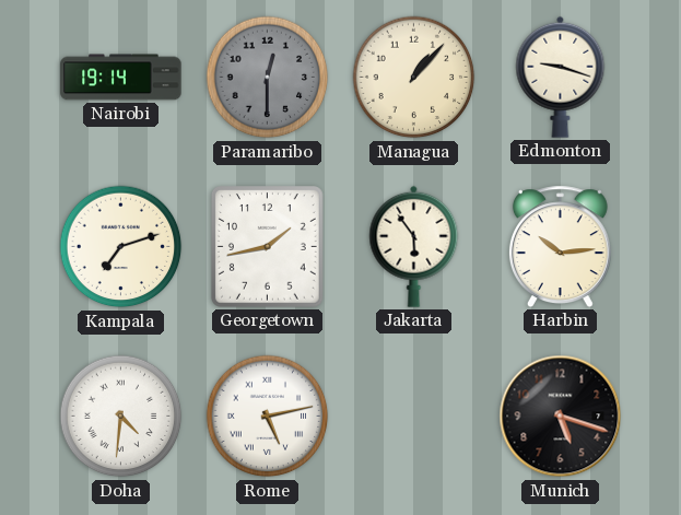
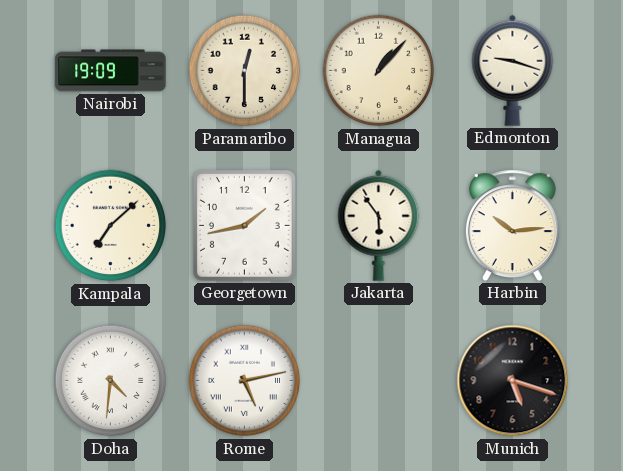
Nairobi: 19:14 -> 19:09 (111, 71)
Paramaribo dial: grey -> cream (245, 71)
Kampala: 7:12 -> 7:08 (111, 226)
